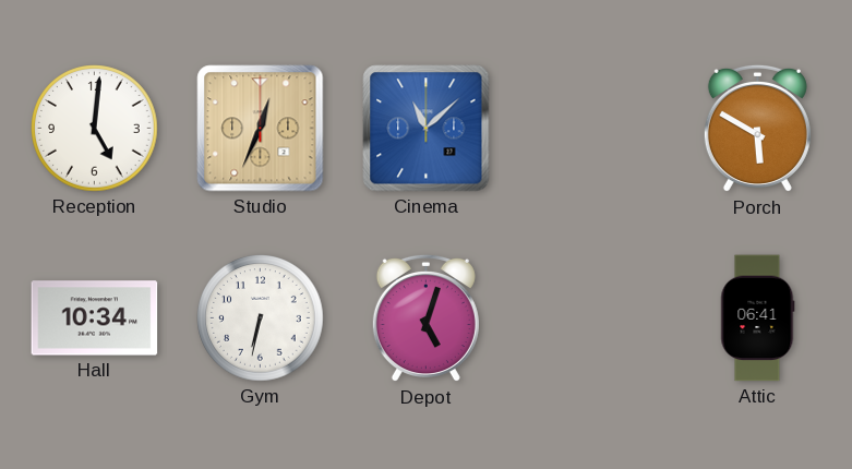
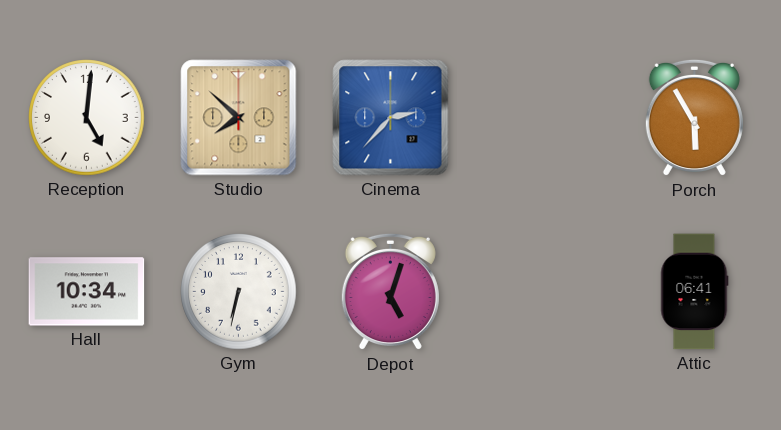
Studio: 12:34 -> 7:52 (239, 118)
Cinema: 11:08 -> 2:37 (391, 118)
Porch: 5:50 -> 5:55 (694, 118)
